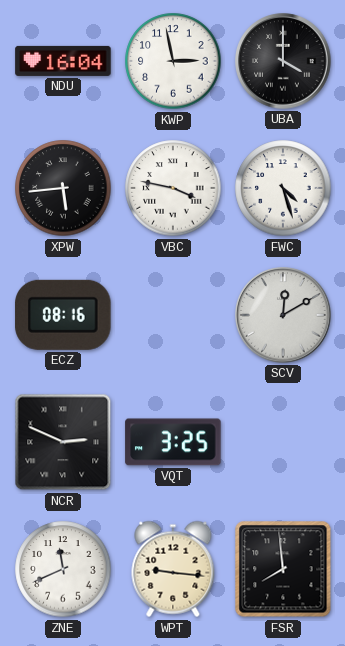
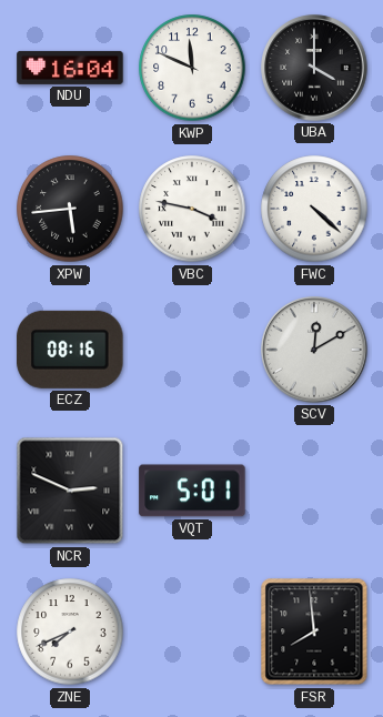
KWP: 2:58 -> 11:49 (192, 68)
FWC: 4:27 -> 4:22 (314, 209)
VQT: 3:25 -> 5:01 (192, 491)
ZNE: 11:41 -> 7:41 (70, 632)
WPT: 9:16 -> none (173, 569)
